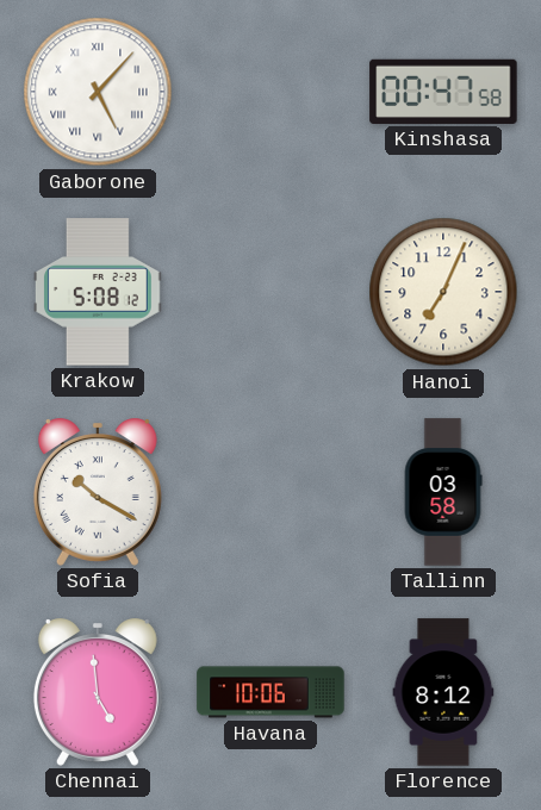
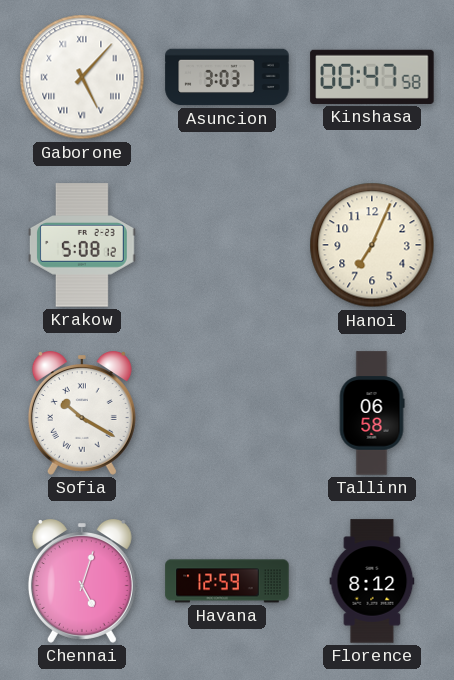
Asuncion: none -> 3:03 (227, 77)
Tallinn: 03:58 -> 06:58 (372, 413)
Chennai: 4:59 -> 5:03 (82, 582)
Havana: 10:06 -> 12:59 (227, 581)
